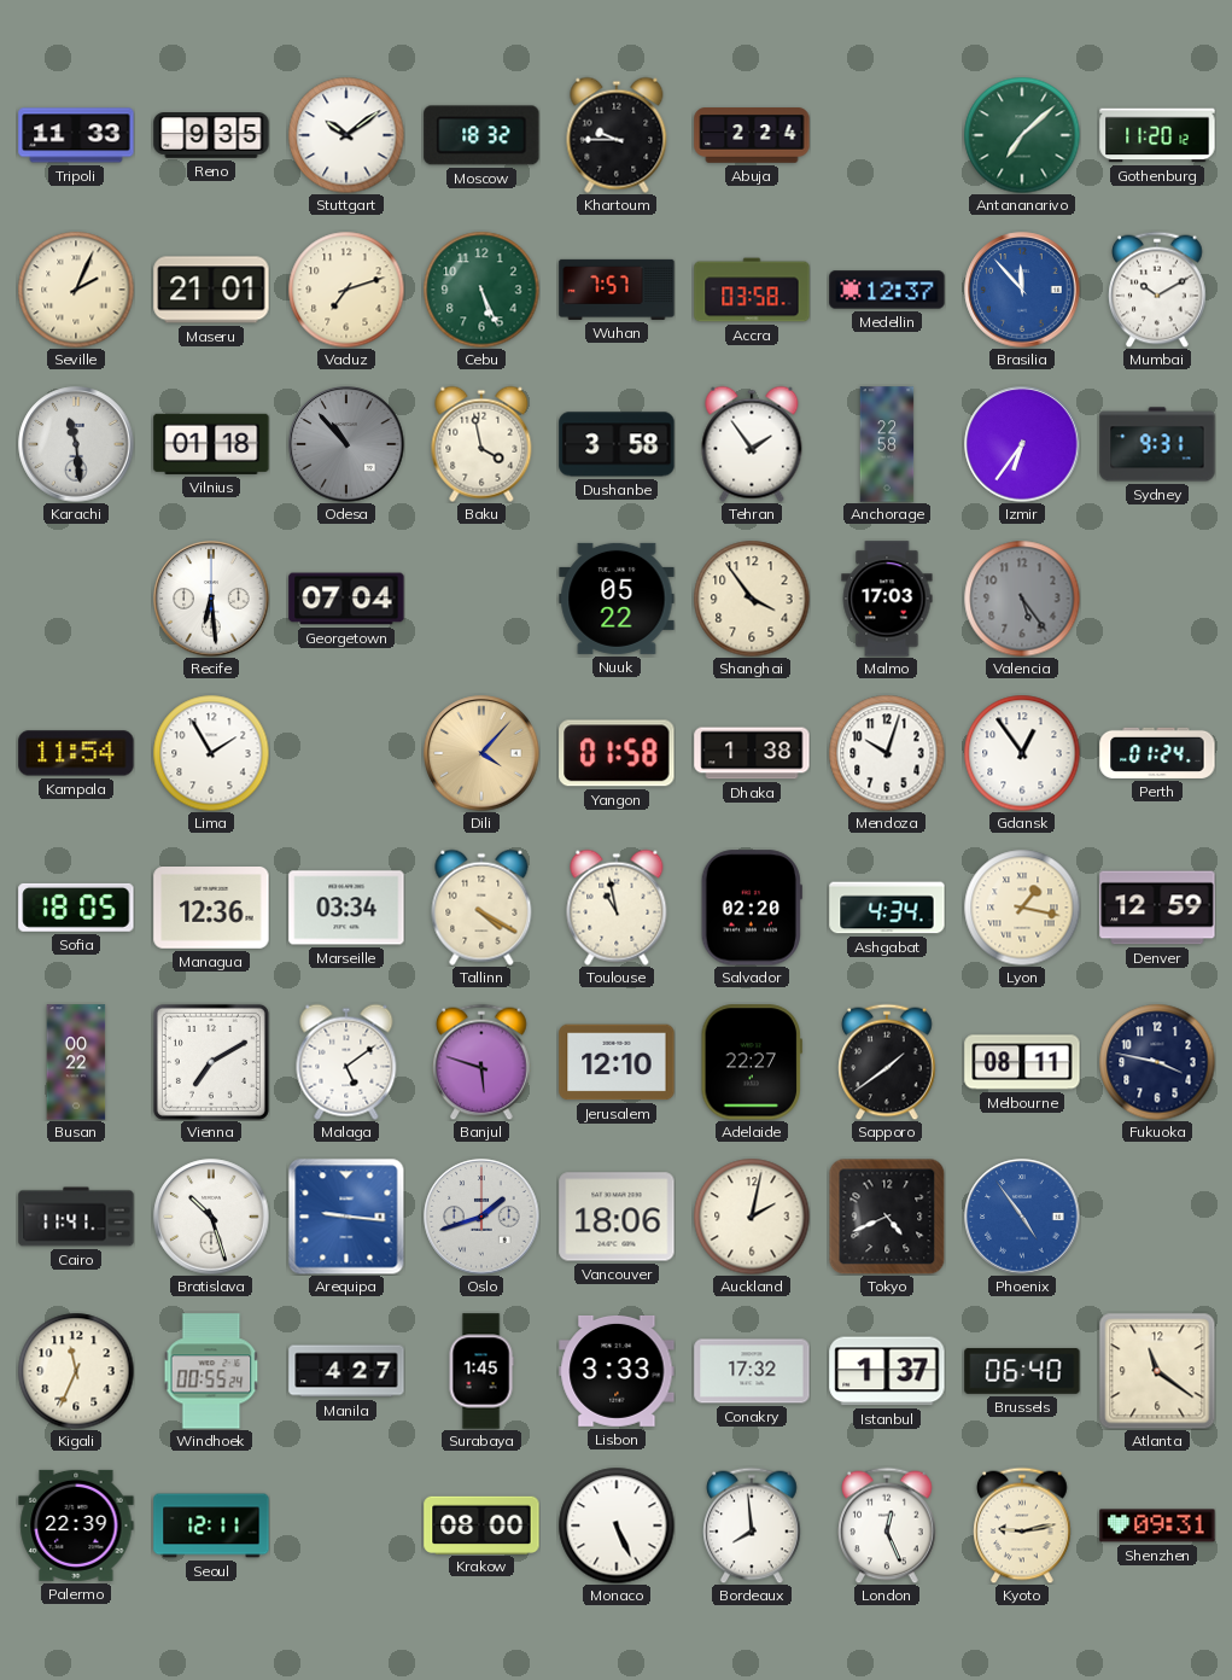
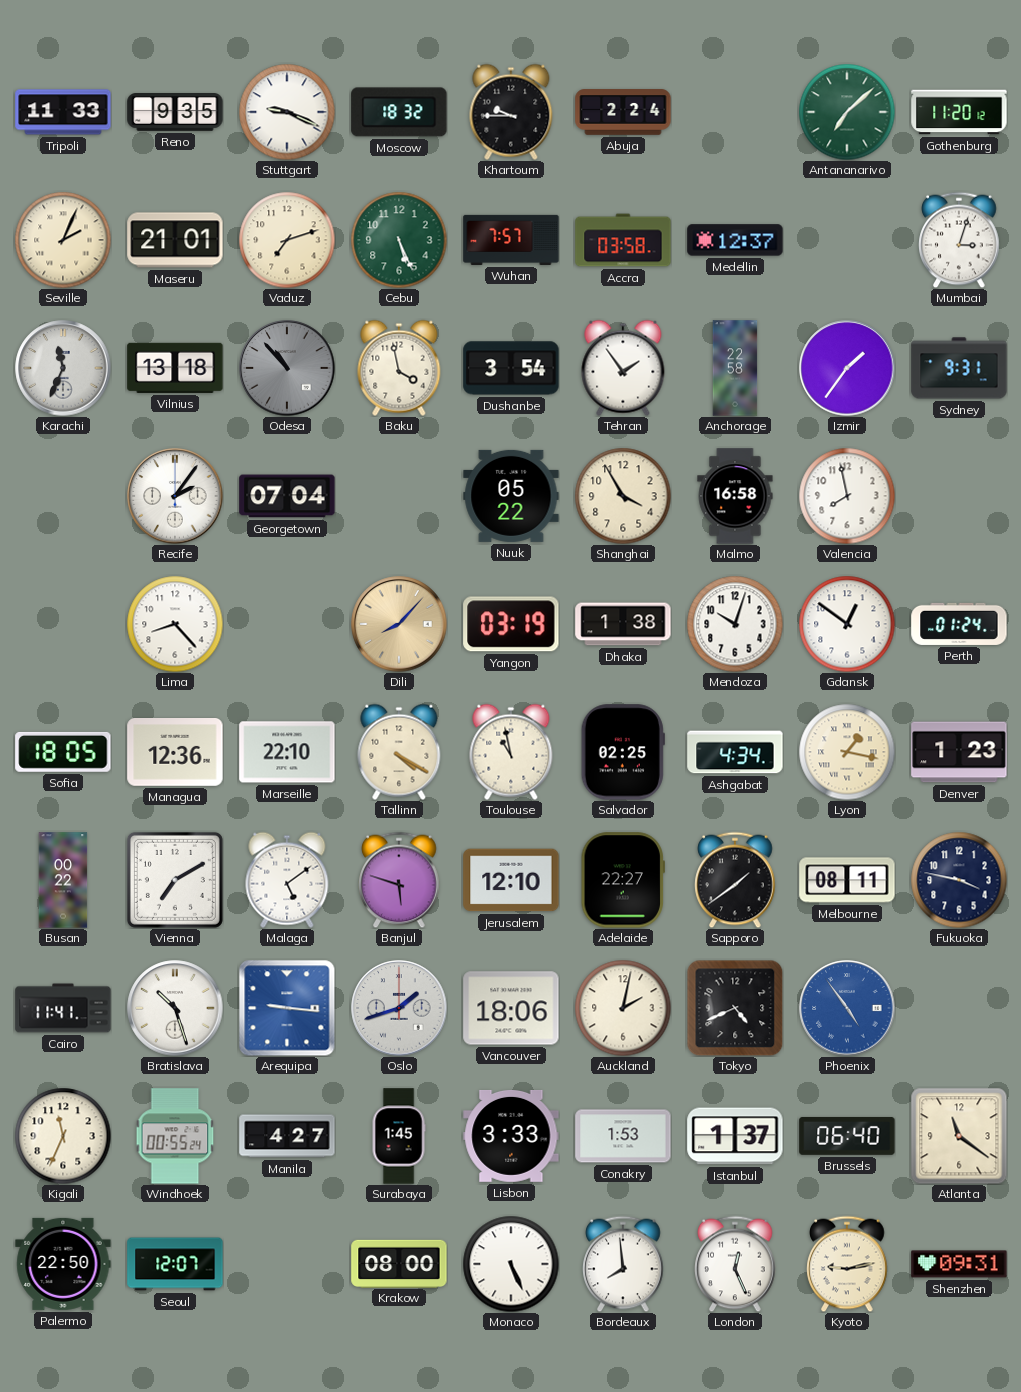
Stuttgart: 10:09 -> 9:19 (287, 112)
Brasilia: 11:53 -> none (1022, 290)
Mumbai: 10:10 -> 3:03 (959, 240)
Karachi: 11:29 -> 11:34 (63, 368)
Vilnius: 01:18 -> 13:18 (175, 368)
Dushanbe: 3:58 -> 3:54 (511, 368)
Izmir: 6:36 -> 1:36 (847, 368)
Recife: 6:29 -> 2:06 (175, 496)
Shanghai: 3:54 -> 3:55 (623, 496)
Malmo: 17:03 -> 16:58 (735, 496)
Valencia: 5:24 -> 7:58 (847, 496)
Valencia dial: grey -> white (847, 496)
Kampala: 11:54 -> none (76, 753)
Lima: 1:55 -> 8:23 (175, 624)
Dili: 4:07 -> 8:07 (399, 624)
Yangon: 01:58 -> 03:19 (511, 624)
Gdansk: 12:54 -> 12:51 (847, 624)
Marseille: 03:34 -> 22:10 (287, 752)
Salvador: 02:20 -> 02:25 (623, 752)
Denver: 12:59 -> 1:23 (959, 752)
Conakry: 17:32 -> 1:53 (623, 1136)
Palermo: 22:39 -> 22:50 (63, 1264)
Seoul: 12:11 -> 12:07 (175, 1264)
